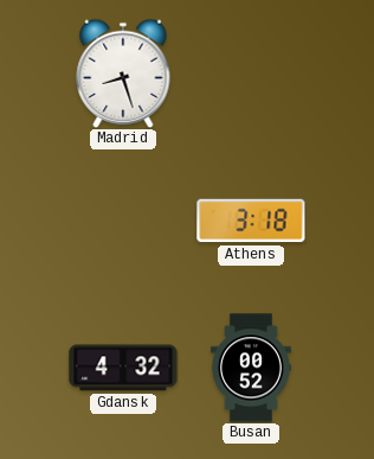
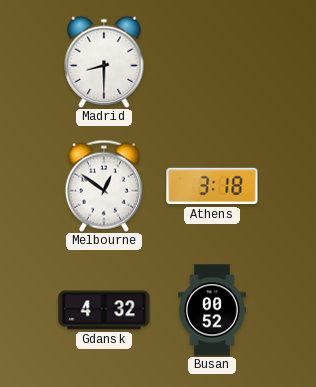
Madrid: 8:27 -> 8:30 (104, 62)
Melbourne: none -> 12:51 (104, 186)
